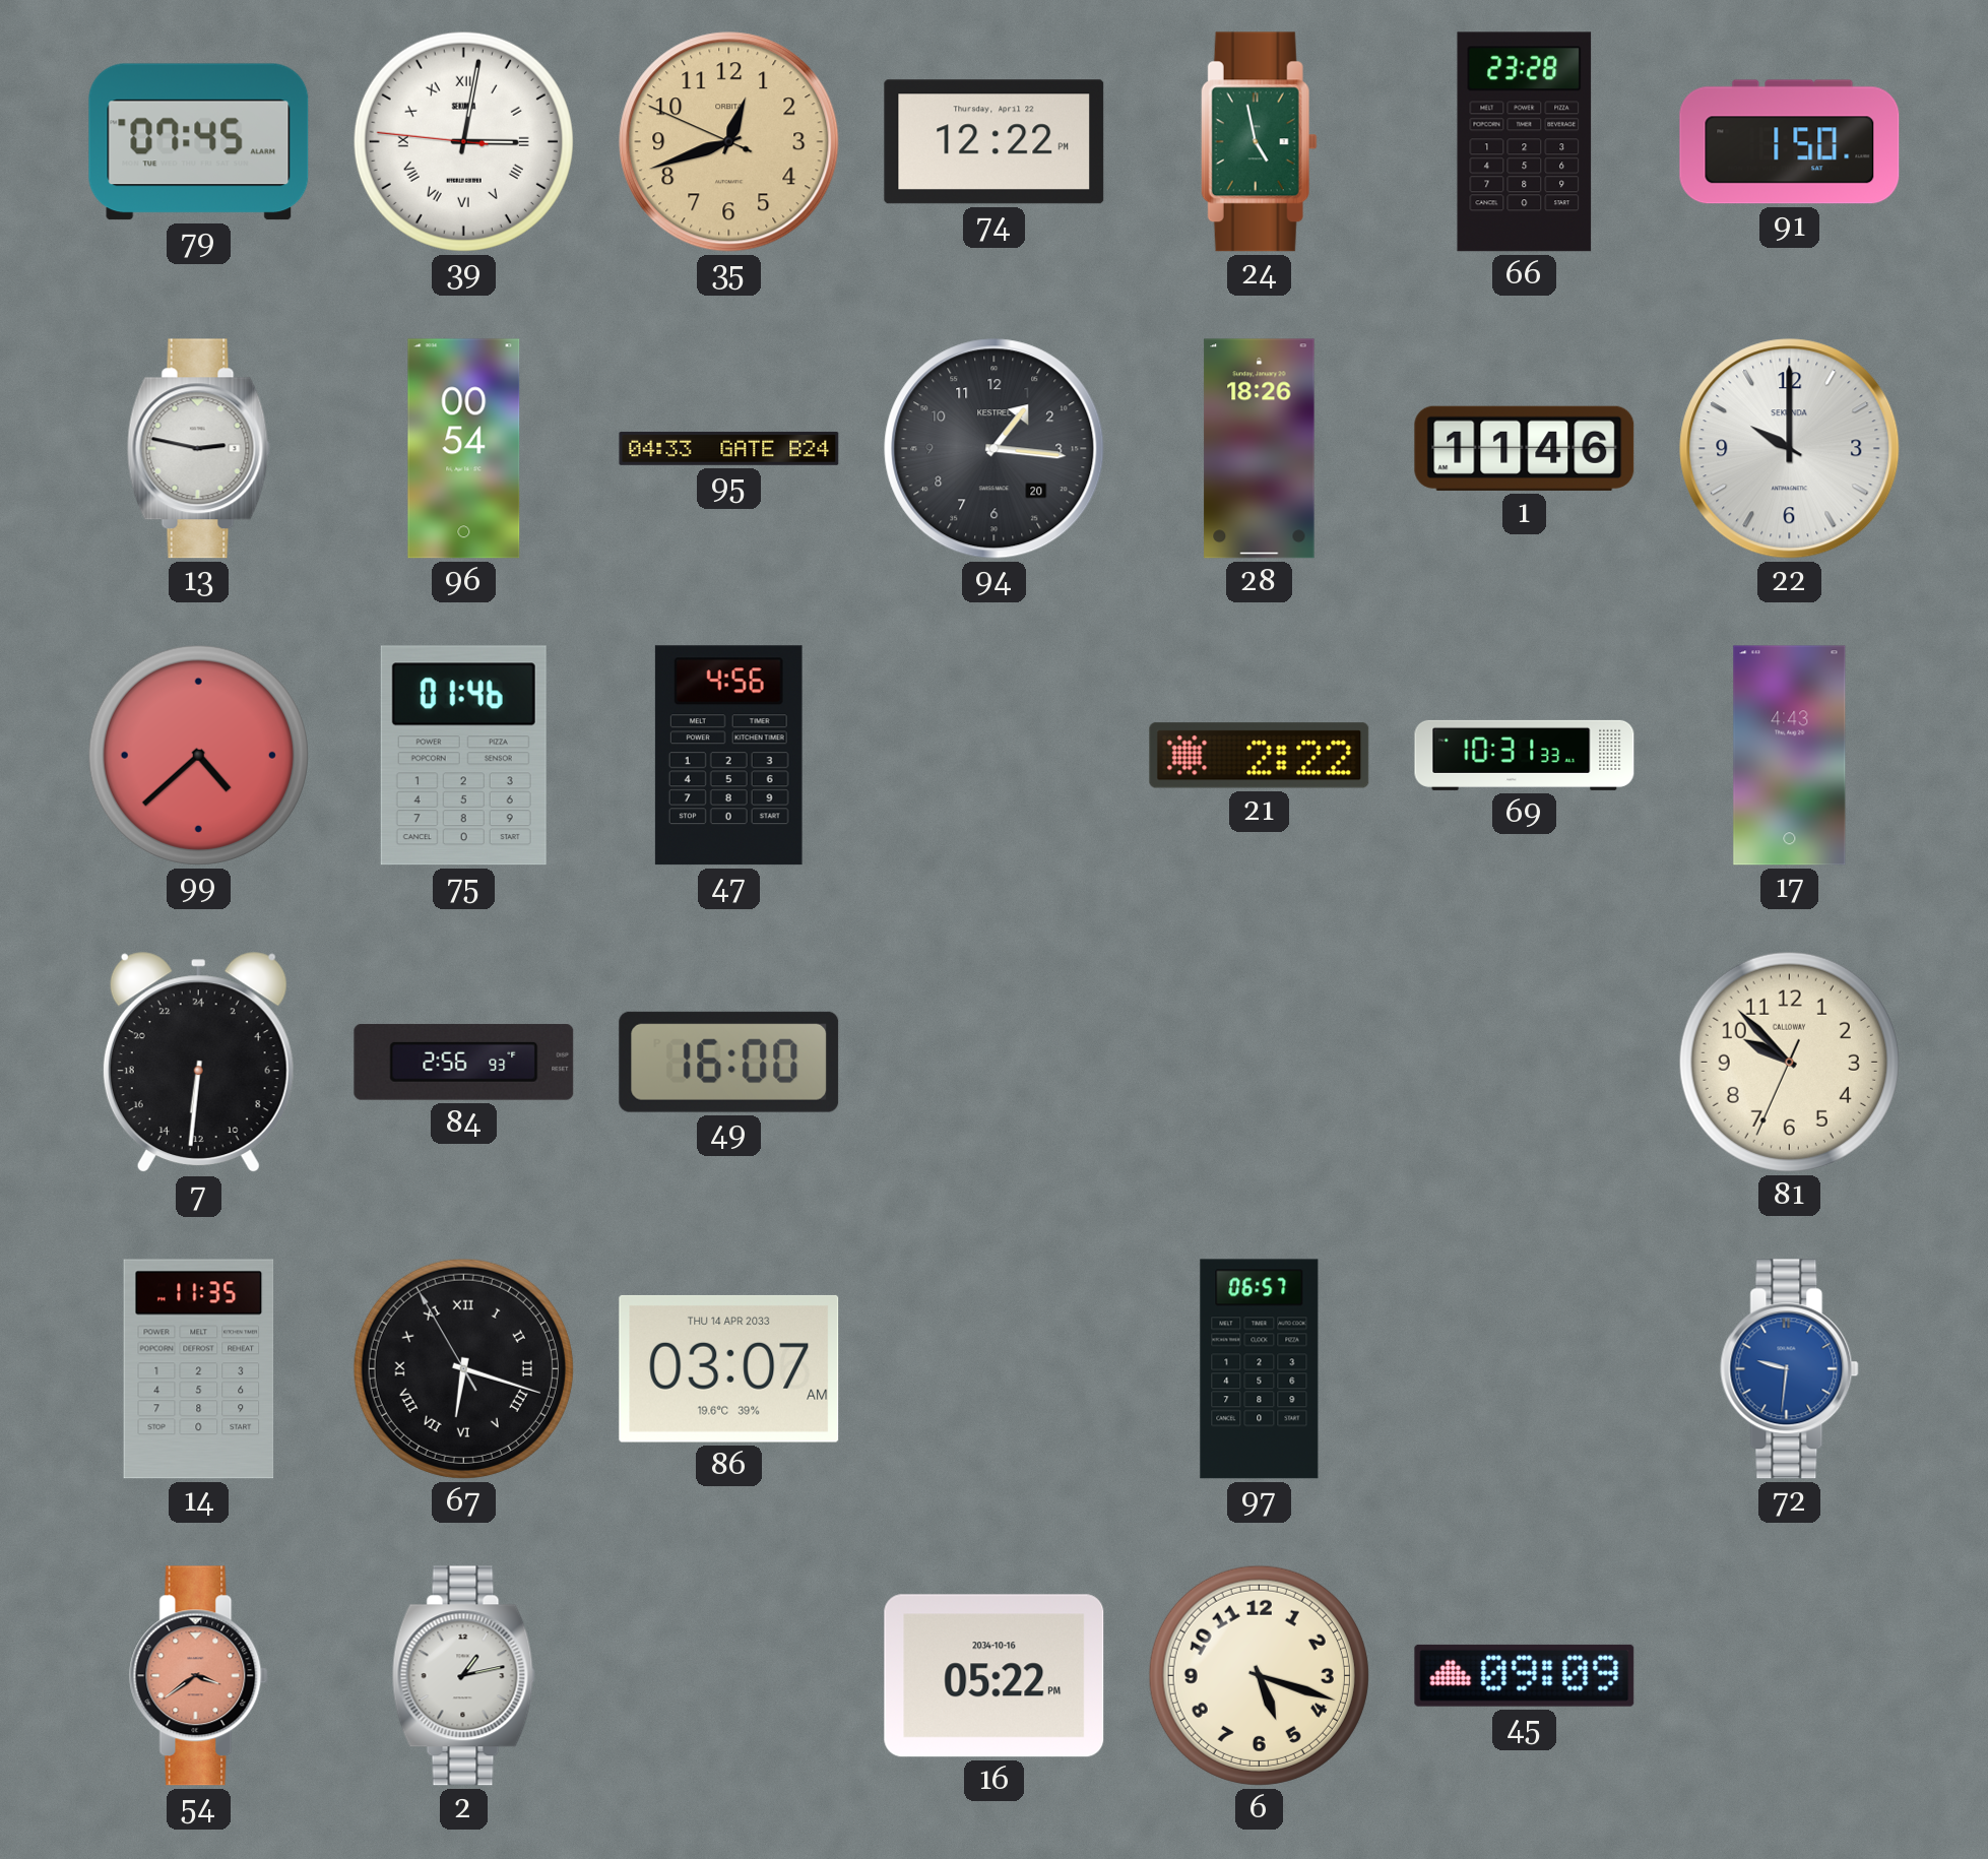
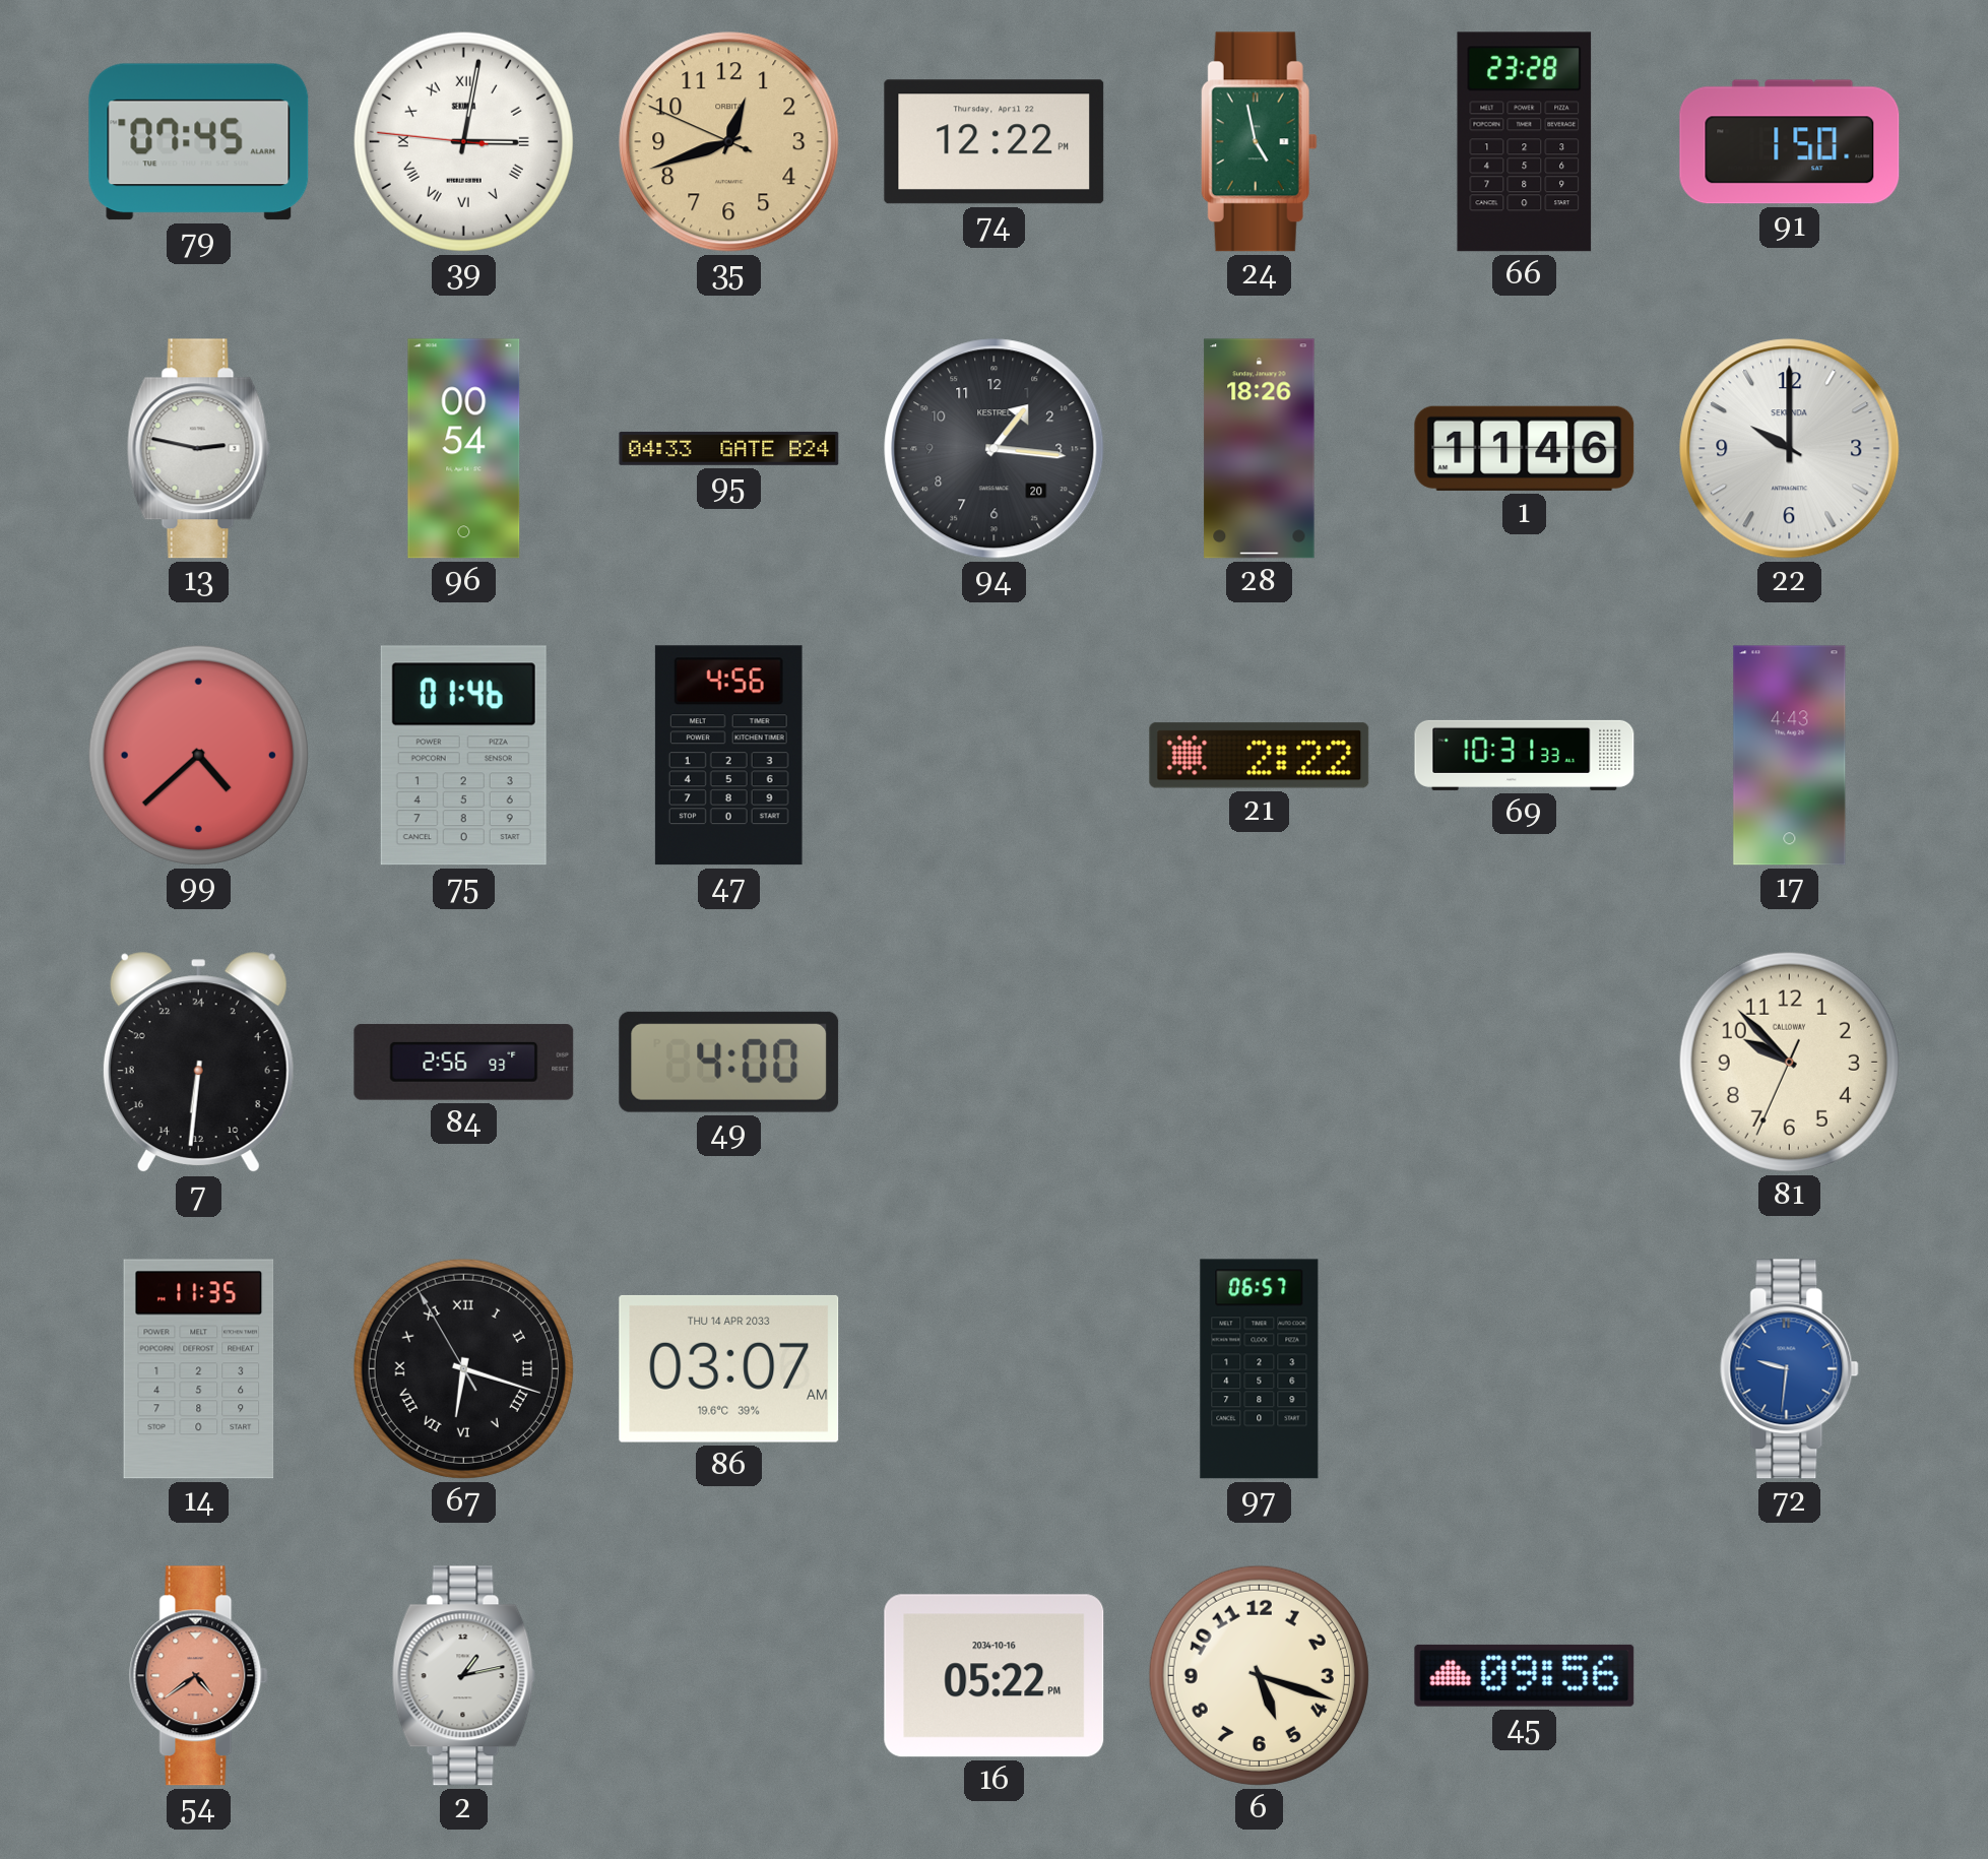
49: 16:00 -> 4:00 (729, 1062)
54: 3:39 -> 4:39 (199, 1676)
45: 09:09 -> 09:56 (1525, 1675)
